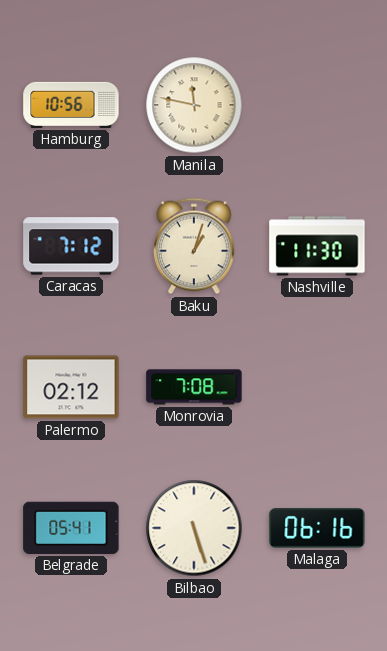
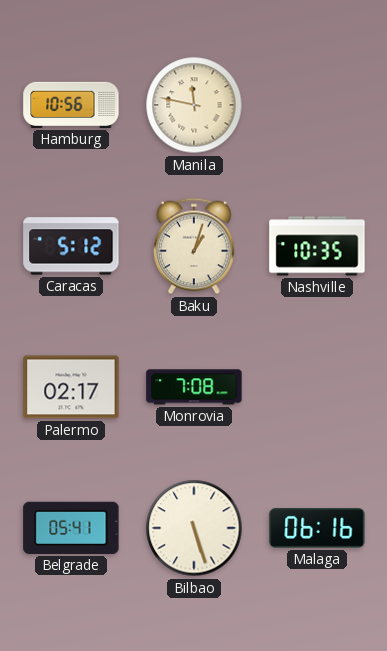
Caracas: 7:12 -> 5:12 (71, 246)
Nashville: 11:30 -> 10:35 (317, 246)
Palermo: 02:12 -> 02:17 (71, 387)
